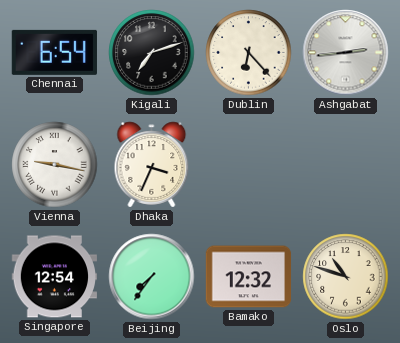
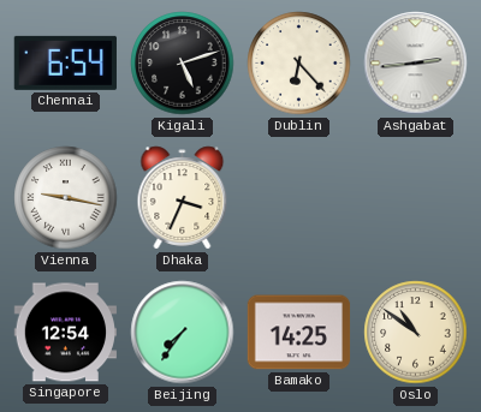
Kigali: 7:12 -> 5:12 (183, 64)
Bamako: 12:32 -> 14:25 (299, 333)
Oslo: 10:48 -> 10:51 (416, 333)
